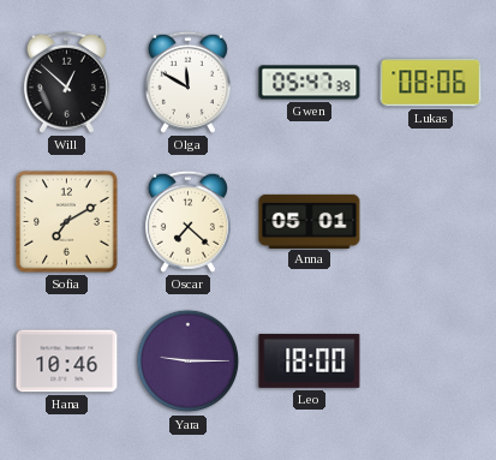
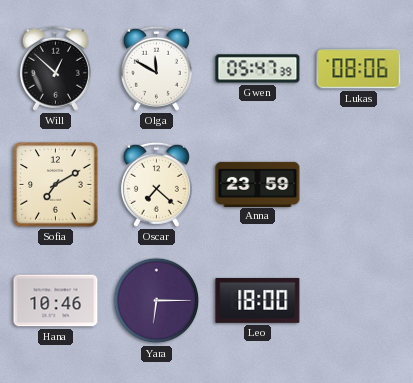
Anna: 05:01 -> 23:59 (258, 184)
Yara: 9:15 -> 6:15 (157, 301)
